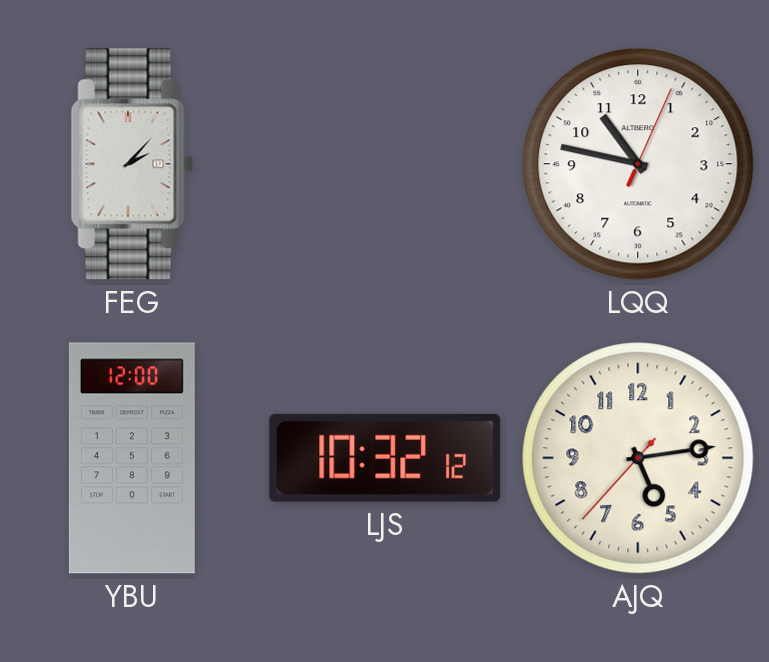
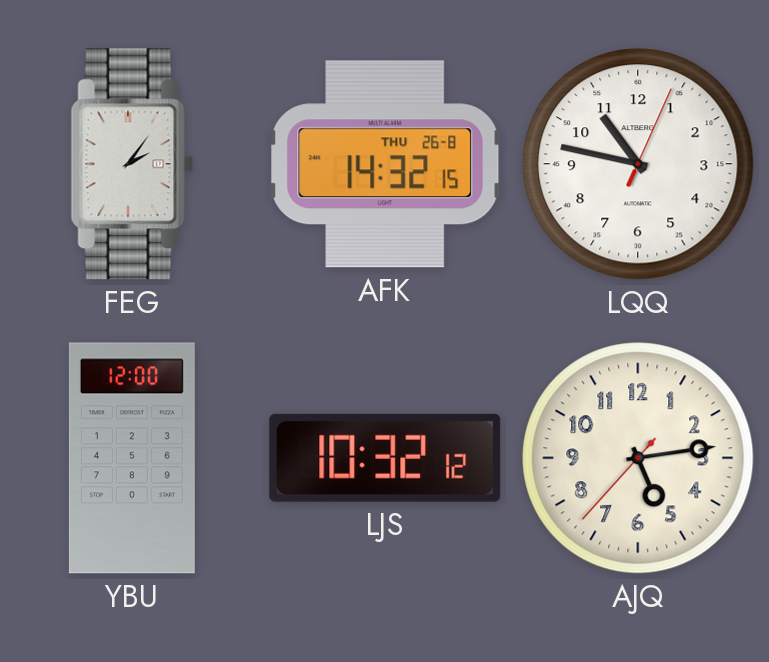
FEG: 2:07 -> 2:06 (132, 164)
AFK: none -> 14:32 (385, 164)
